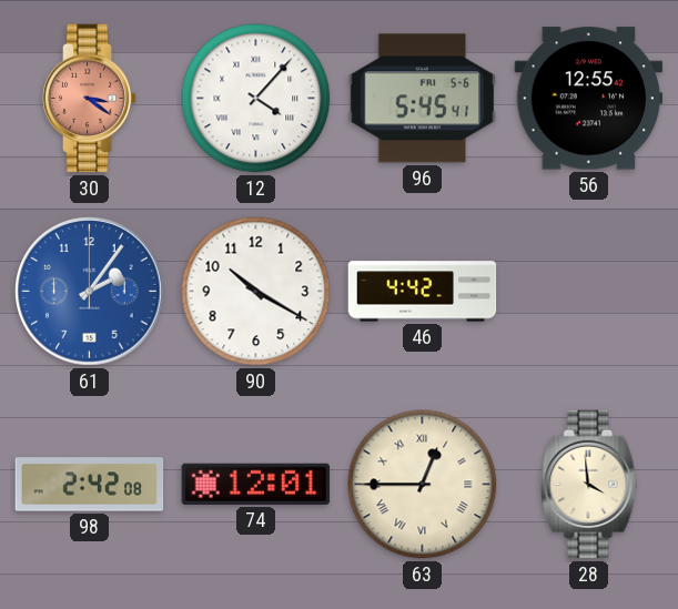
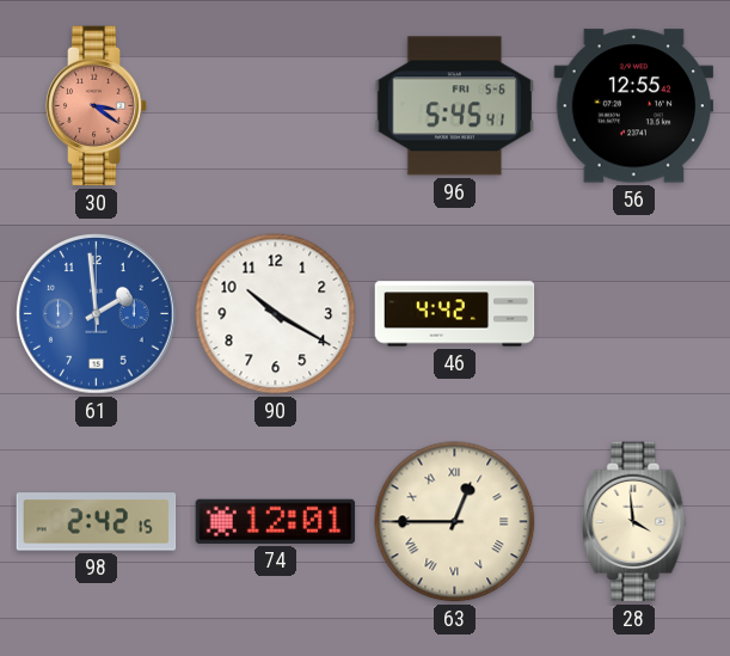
12: 4:07 -> none (256, 99)
61: 2:06 -> 1:59 (97, 314)
98: 2:42:08 -> 2:42:15 (97, 522)
